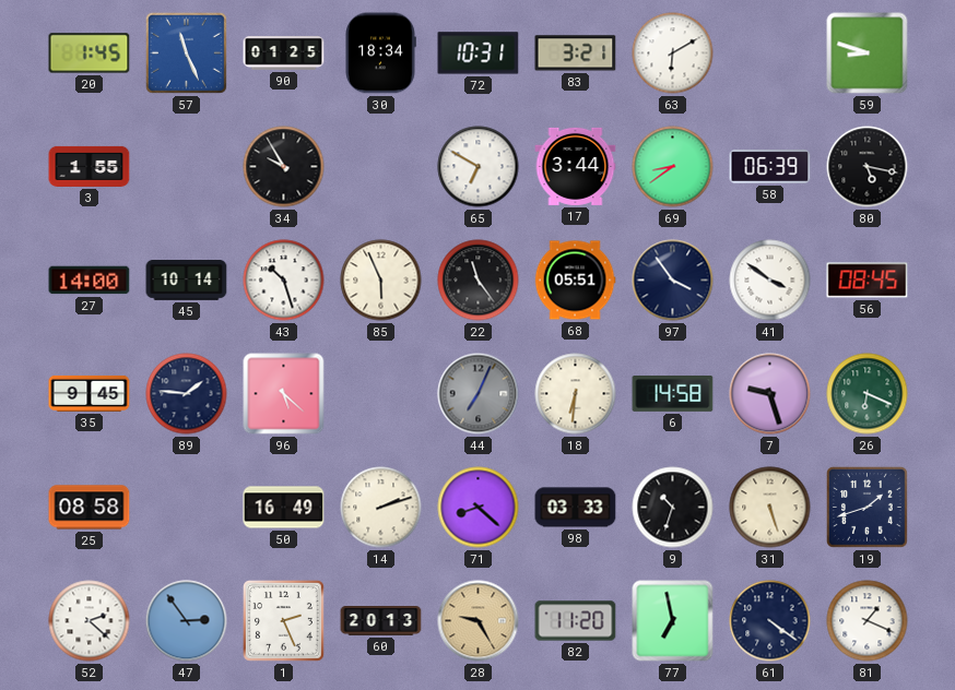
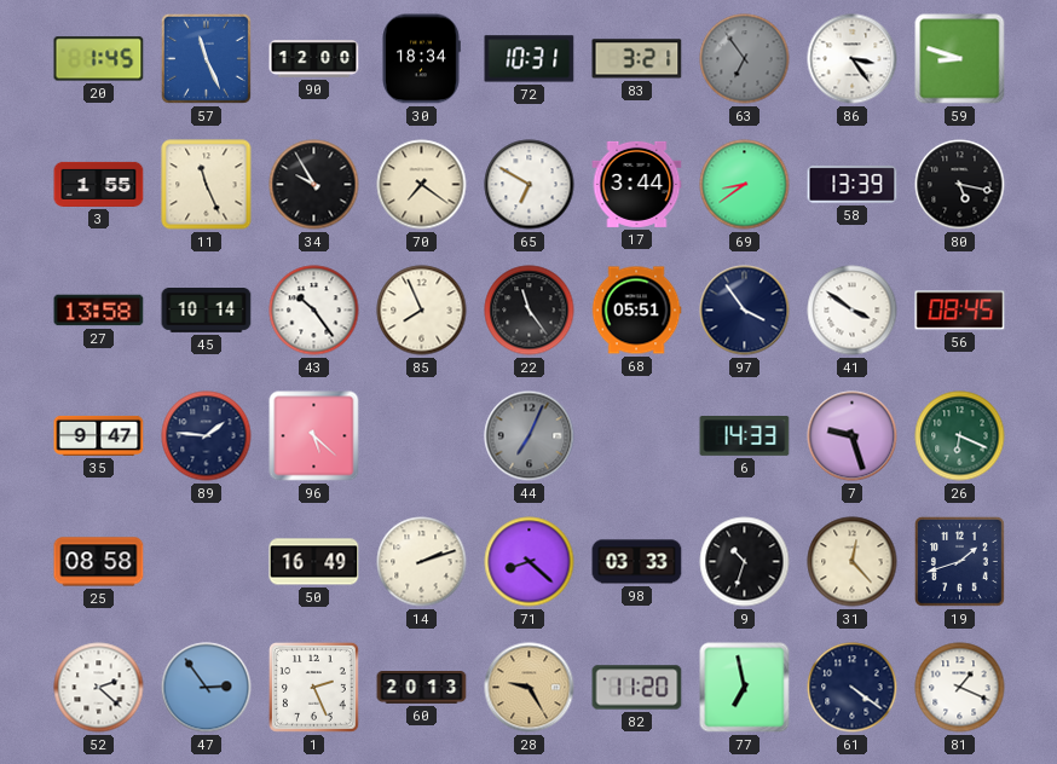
90: 01:25 -> 12:00 (314, 59)
63: 6:10 -> 6:54 (745, 59)
63 dial: white -> grey (745, 59)
86: none -> 3:24 (853, 59)
11: none -> 11:26 (207, 185)
70: none -> 7:21 (422, 185)
58: 06:39 -> 13:39 (853, 185)
27: 14:00 -> 13:58 (99, 311)
43: 10:27 -> 10:24 (314, 311)
85: 5:56 -> 7:56 (422, 311)
35: 9:45 -> 9:47 (99, 435)
18: 6:31 -> none (576, 394)
6: 14:58 -> 14:33 (745, 436)
31: 5:27 -> 12:23 (853, 562)
